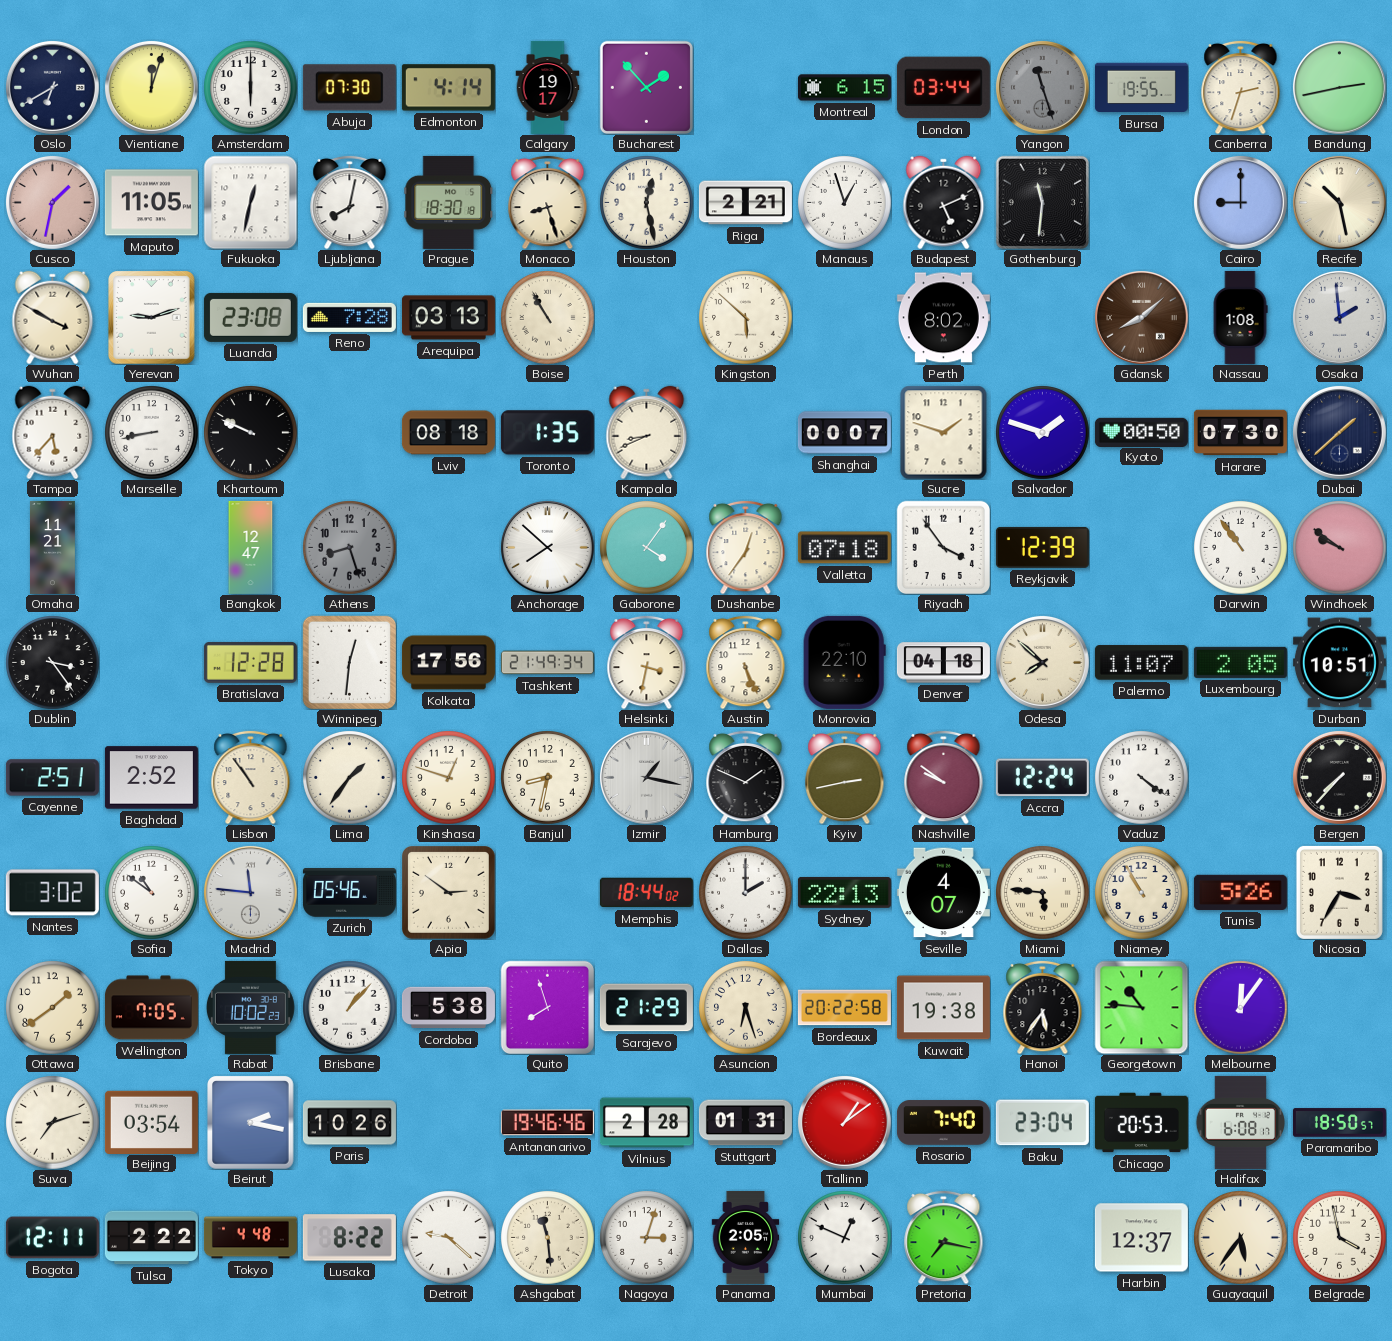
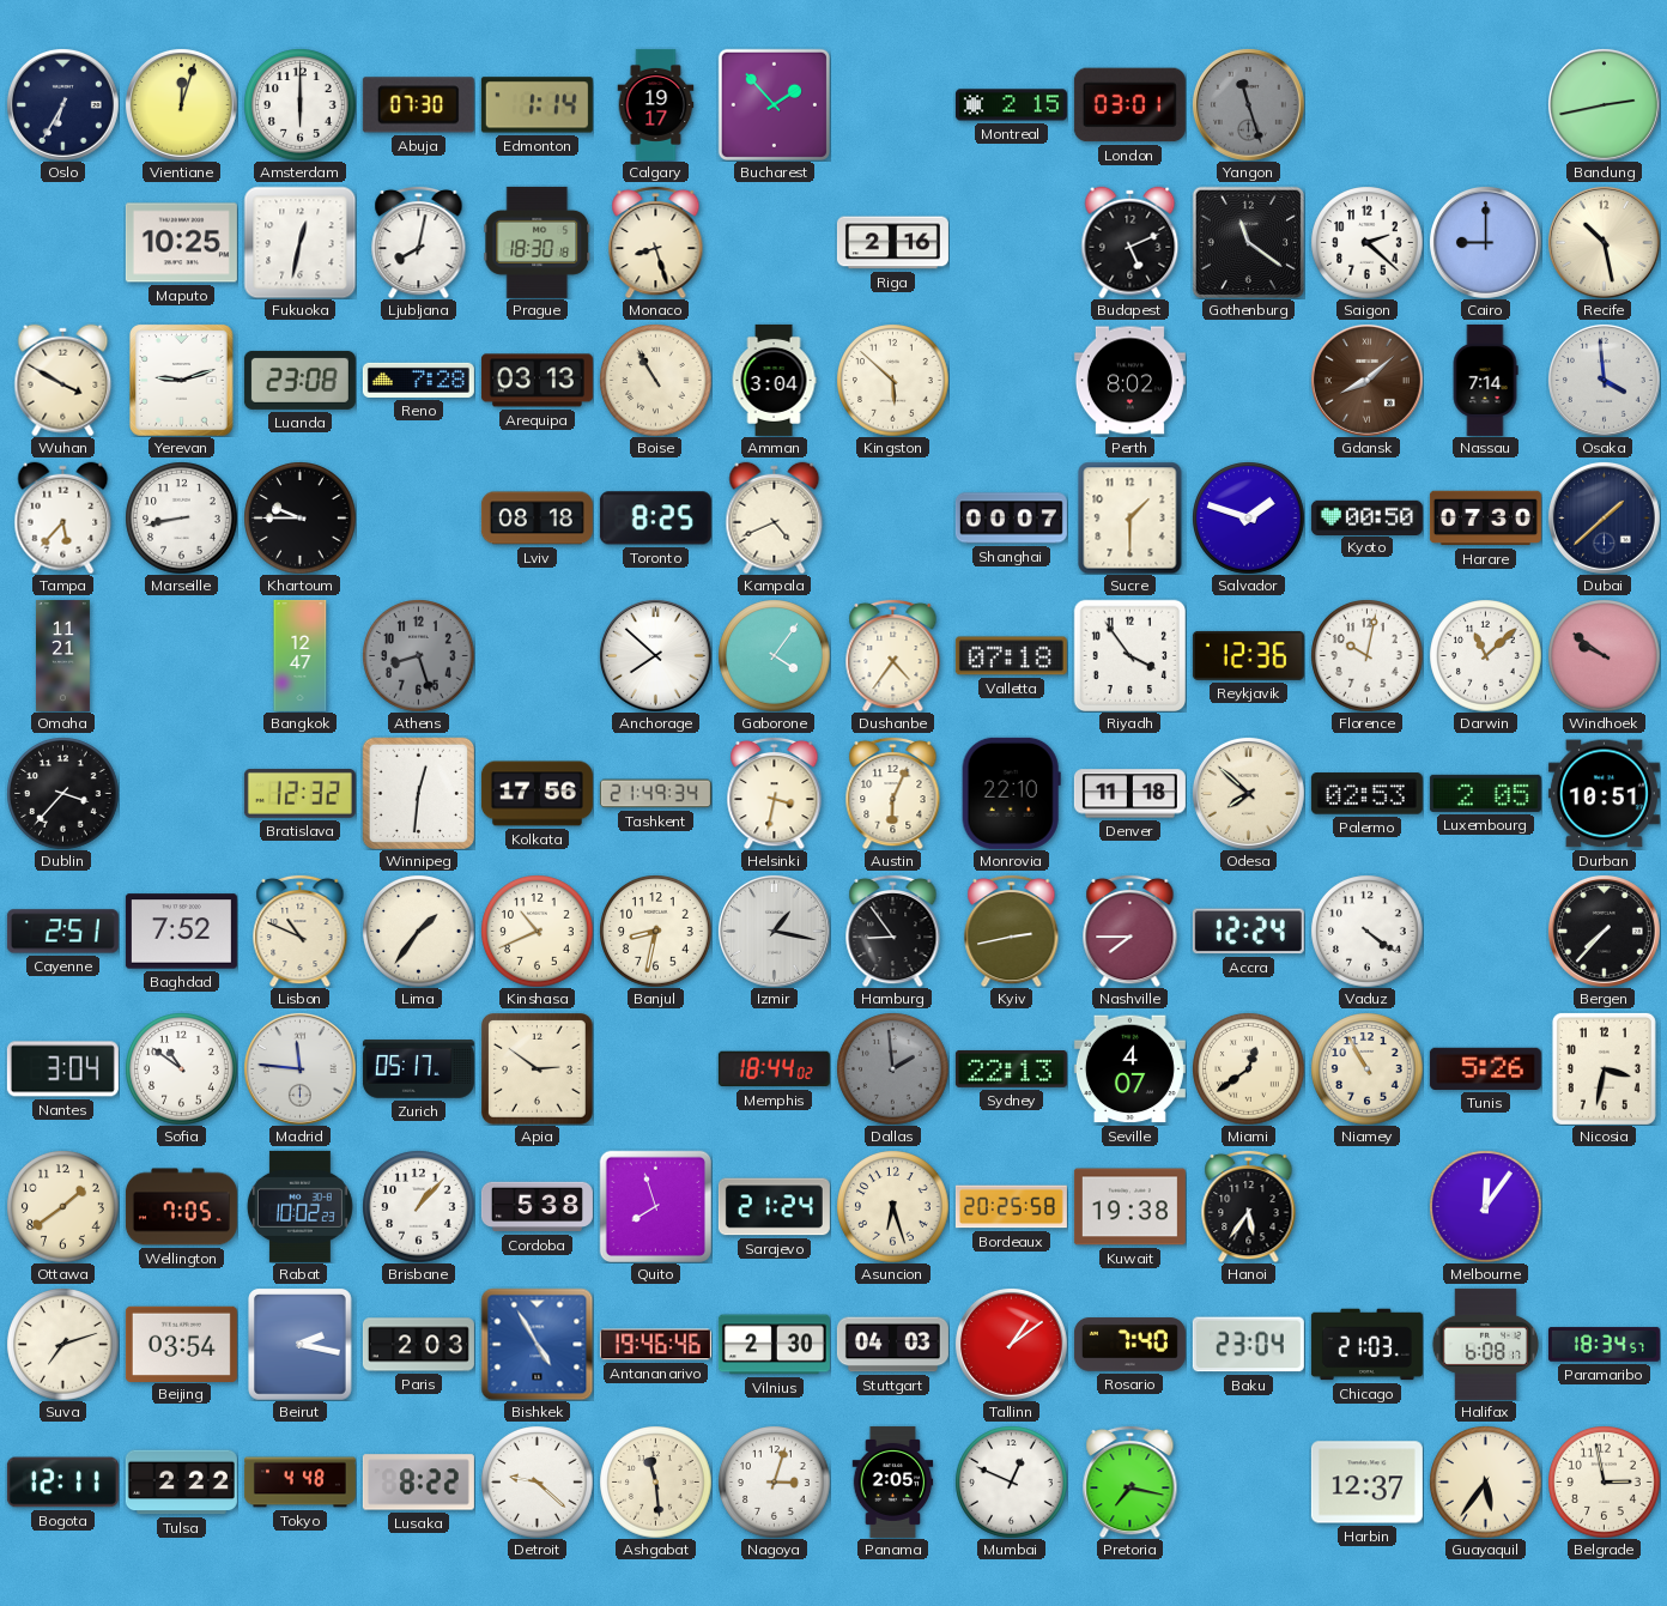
Oslo: 6:40 -> 6:35 (62, 104)
Edmonton: 4:14 -> 1:14 (537, 105)
Montreal: 6:15 -> 2:15 (1011, 105)
London: 03:44 -> 03:01 (1129, 105)
Bursa: 19:55 -> none (1141, 88)
Canberra: 2:33 -> none (1241, 87)
Cusco: 1:32 -> none (52, 202)
Maputo: 11:05 -> 10:25 (181, 243)
Houston: 12:28 -> none (646, 202)
Riga: 2:21 -> 2:16 (892, 243)
Manaus: 12:57 -> none (844, 202)
Gothenburg: 11:31 -> 11:21 (1248, 242)
Saigon: none -> 2:22 (1366, 242)
Amman: none -> 3:04 (774, 380)
Nassau: 1:08 -> 7:14 (1485, 380)
Osaka: 1:59 -> 3:59 (1604, 380)
Khartoum: 9:49 -> 9:45 (299, 517)
Toronto: 1:35 -> 8:25 (655, 519)
Kampala: 8:41 -> 4:41 (775, 517)
Sucre: 1:48 -> 1:30 (1130, 517)
Dushanbe: 12:36 -> 4:36 (893, 655)
Reykjavik: 12:39 -> 12:36 (1248, 655)
Florence: none -> 10:02 (1366, 655)
Darwin: 10:54 -> 11:08 (1485, 655)
Dublin: 3:24 -> 3:37 (62, 793)
Bratislava: 12:28 -> 12:32 (299, 793)
Austin: 5:26 -> 6:04 (893, 793)
Denver: 04:18 -> 11:18 (1129, 794)
Palermo: 11:07 -> 02:53 (1366, 794)
Baghdad: 2:52 -> 7:52 (181, 932)
Lisbon: 10:54 -> 10:49 (301, 931)
Kinshasa: 12:48 -> 10:41 (537, 931)
Hamburg: 1:49 -> 8:54 (893, 931)
Nashville: 9:51 -> 7:45 (1130, 931)
Nantes: 3:02 -> 3:04 (62, 1069)
Zurich: 05:46 -> 05:17 (418, 1069)
Dallas: 2:00 -> 1:59 (892, 1068)
Dallas dial: white -> grey (892, 1068)
Miami: 5:46 -> 12:39 (1248, 1068)
Nicosia: 3:35 -> 3:32 (1604, 1068)
Sarajevo: 21:29 -> 21:24 (774, 1207)
Bordeaux: 20:22 -> 20:25 (1011, 1207)
Georgetown: 10:46 -> none (1141, 1007)
Paris: 10:26 -> 2:03 (418, 1345)
Bishkek: none -> 4:55 (537, 1344)
Vilnius: 2:28 -> 2:30 (774, 1345)
Stuttgart: 01:31 -> 04:03 (892, 1345)
Chicago: 20:53 -> 21:03 (1366, 1345)
Paramaribo: 18:50 -> 18:34 (1604, 1345)
Belgrade: 3:58 -> 2:58 (1604, 1481)
